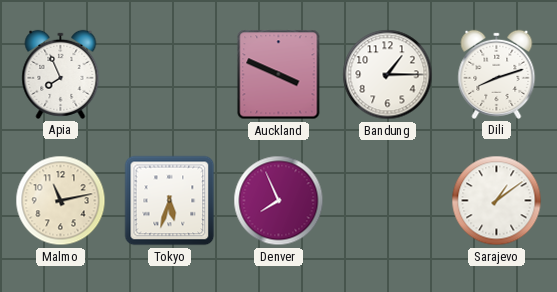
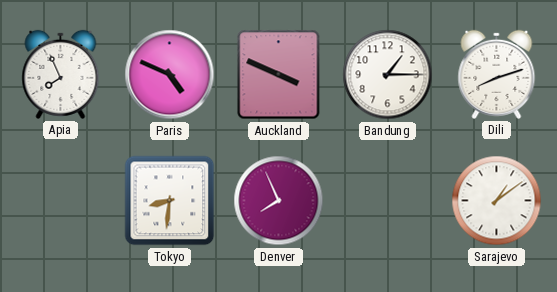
Paris: none -> 4:49 (170, 75)
Malmo: 11:13 -> none (61, 201)
Tokyo: 5:33 -> 8:31 (170, 201)
